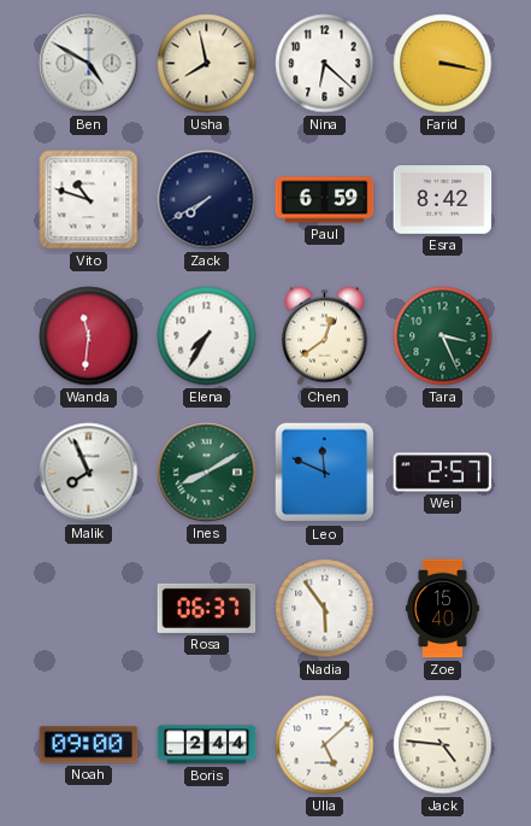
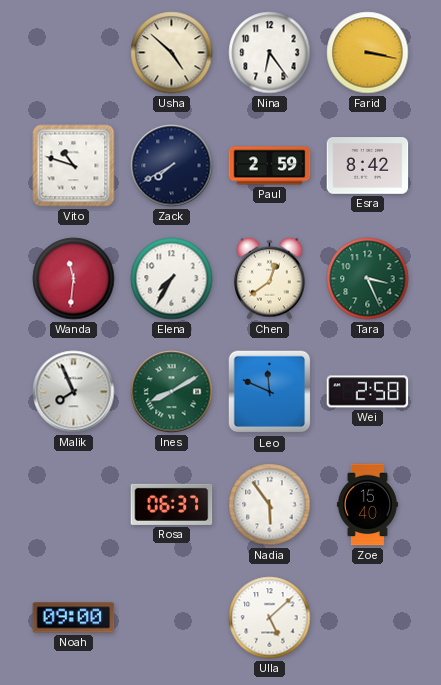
Ben: 4:50 -> none (89, 64)
Usha: 7:58 -> 4:52 (172, 53)
Nina: 6:22 -> 6:24 (270, 53)
Paul: 6:59 -> 2:59 (270, 166)
Wei: 2:57 -> 2:58 (368, 392)
Boris: 2:44 -> none (207, 745)
Jack: 4:46 -> none (443, 745)
